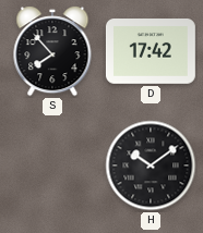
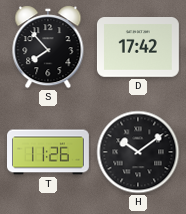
T: none -> 11:26 (49, 152)
